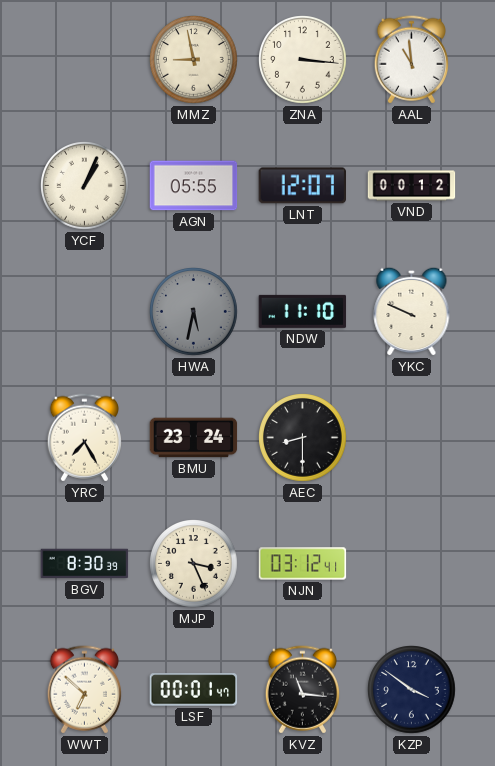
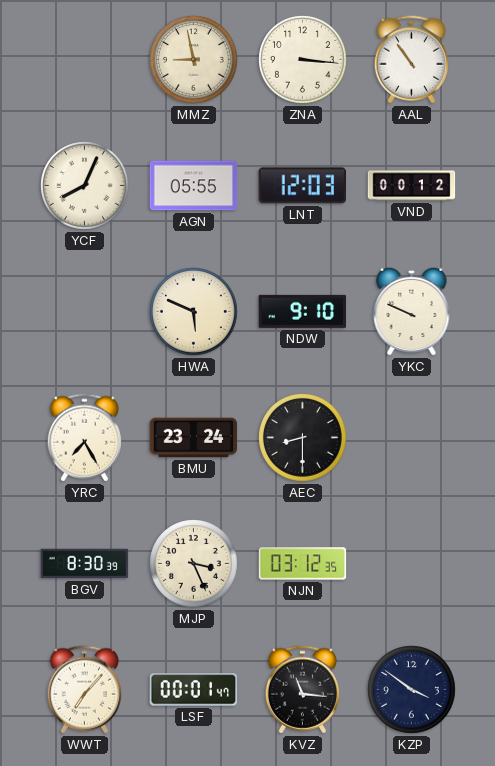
AAL: 10:59 -> 10:54 (411, 60)
YCF: 1:04 -> 8:04 (85, 186)
LNT: 12:07 -> 12:03 (302, 186)
HWA: 5:32 -> 5:49 (194, 312)
HWA dial: grey -> cream (194, 312)
NDW: 11:10 -> 9:10 (303, 311)
NJN: 03:12:41 -> 03:12:35 (303, 564)
WWT: 6:52 -> 7:07 (84, 690)
